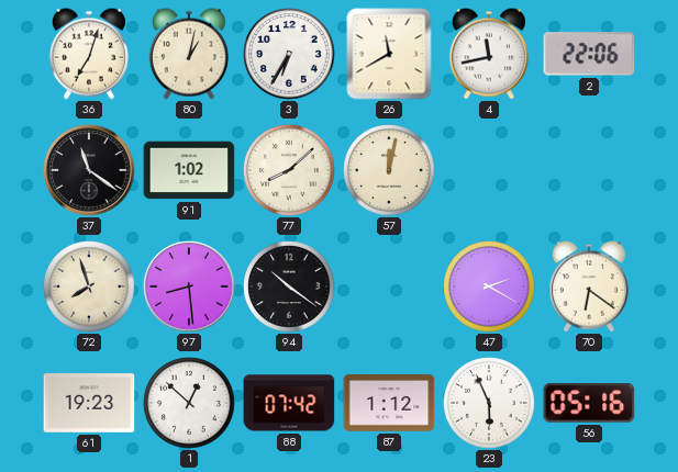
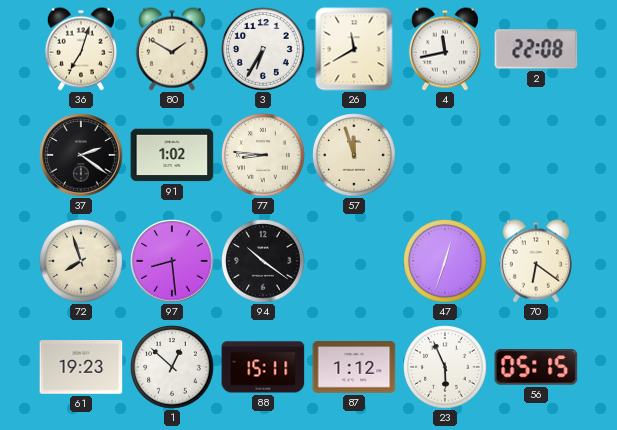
80: 1:02 -> 1:50 (172, 49)
2: 22:06 -> 22:08 (536, 49)
37: 11:21 -> 2:21 (81, 155)
77: 8:08 -> 8:46 (263, 155)
57: 12:02 -> 11:57 (354, 155)
47: 2:20 -> 12:33 (445, 261)
88: 07:42 -> 15:11 (263, 367)
56: 05:16 -> 05:15 (536, 367)
